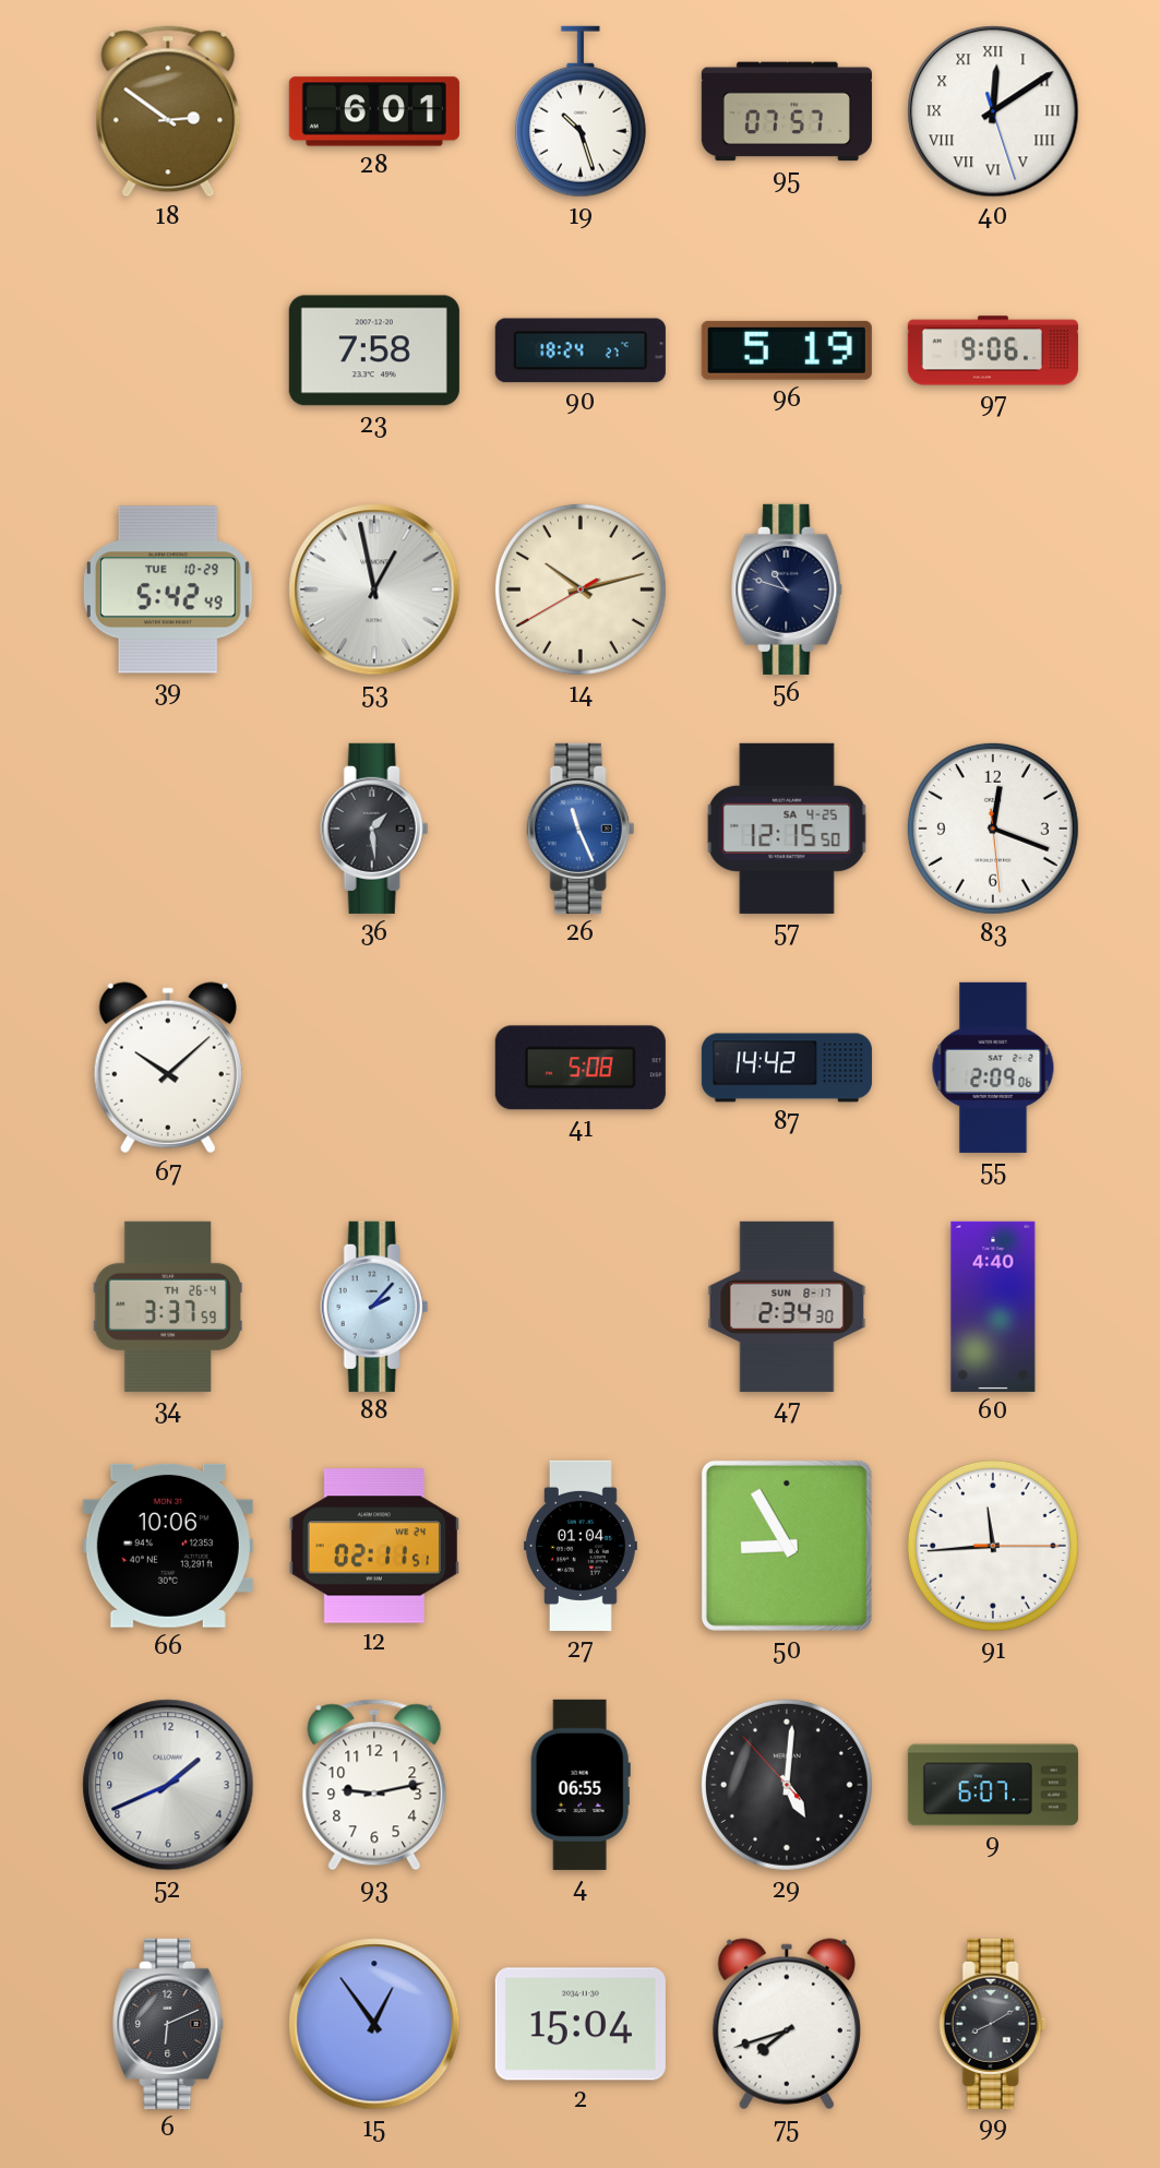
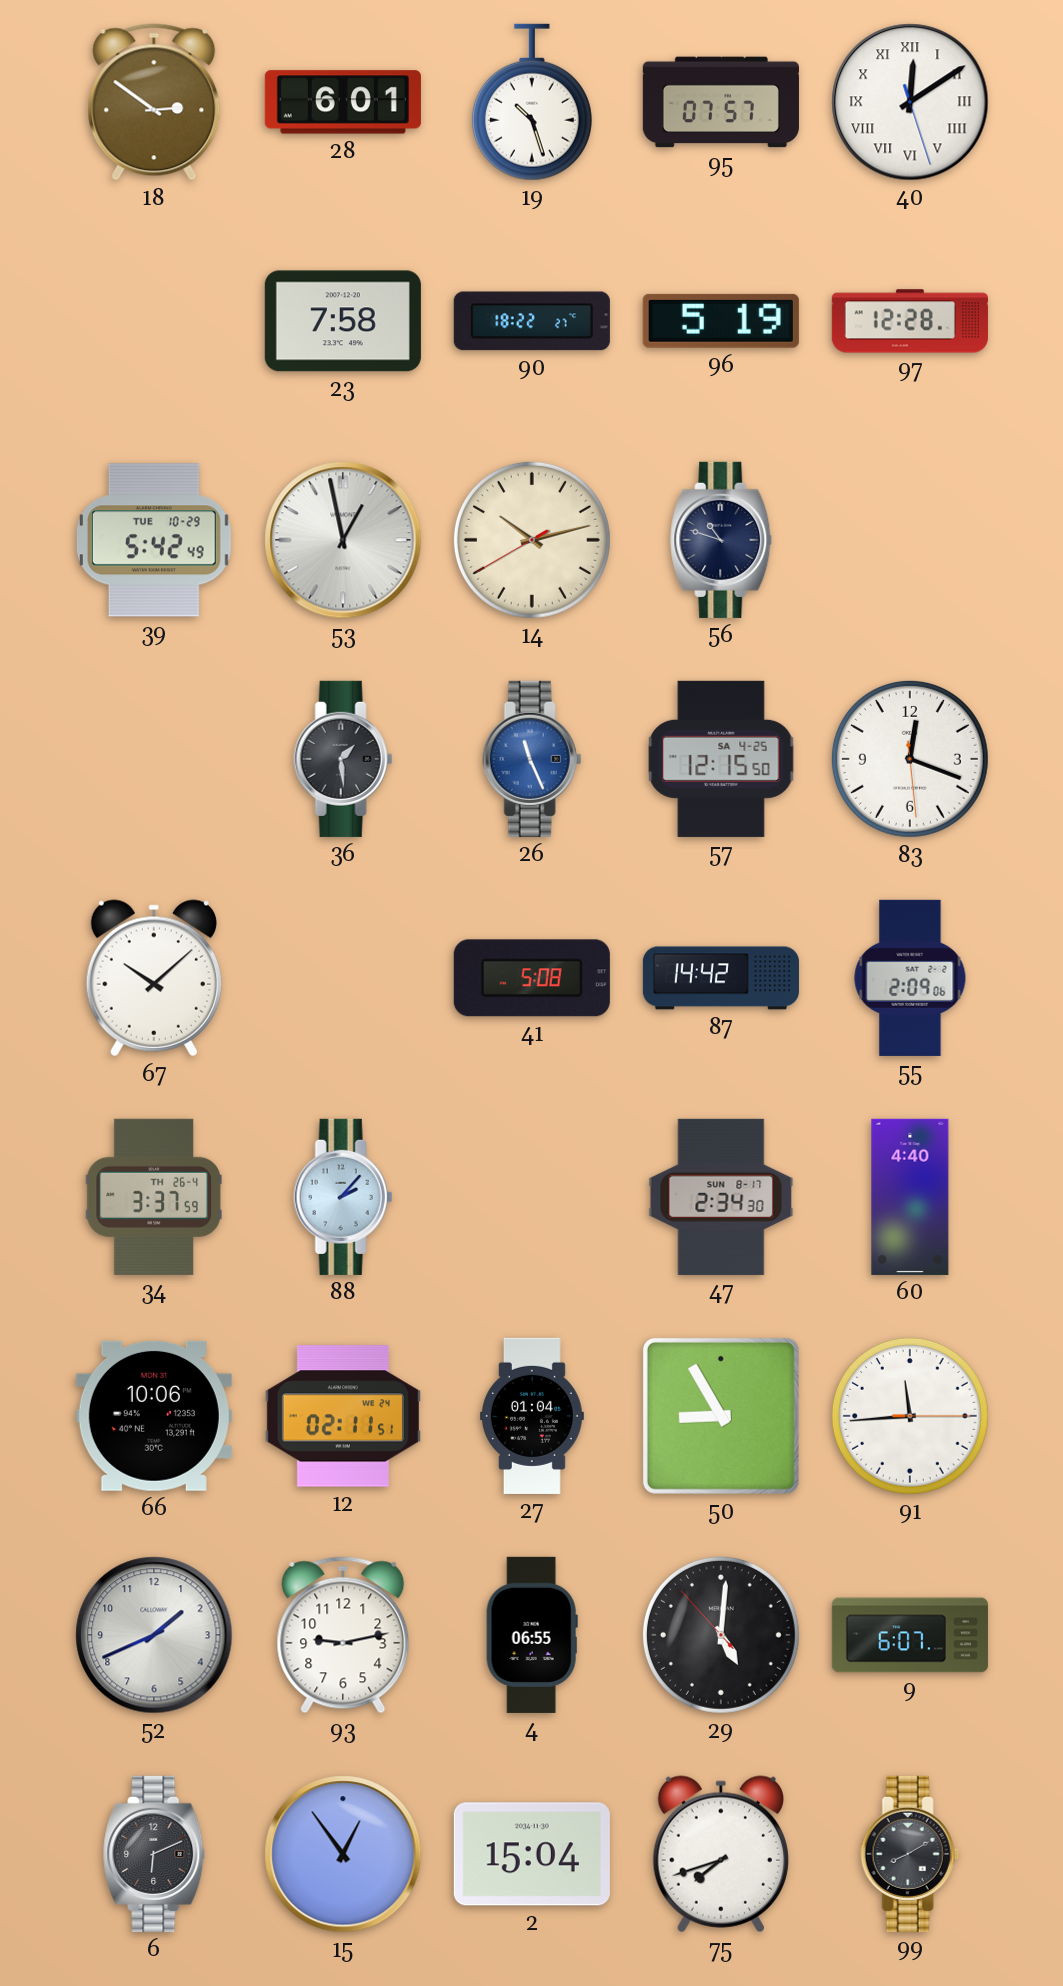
90: 18:24 -> 18:22 (532, 321)
97: 9:06 -> 12:28 (910, 321)
